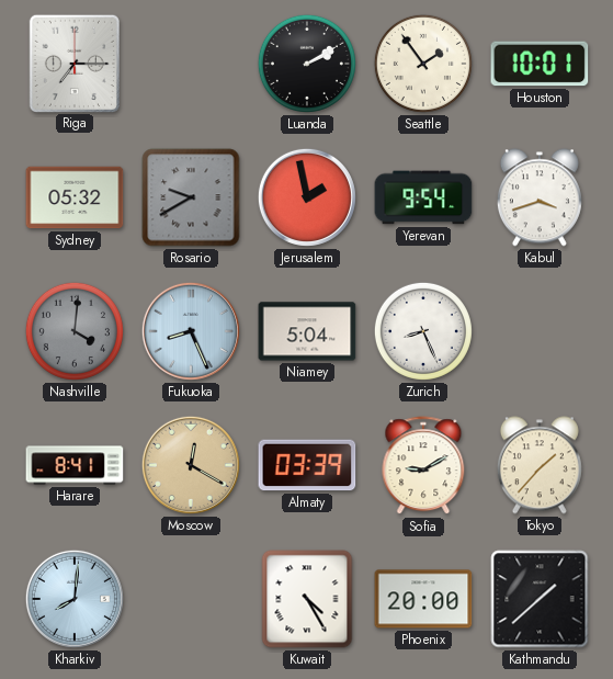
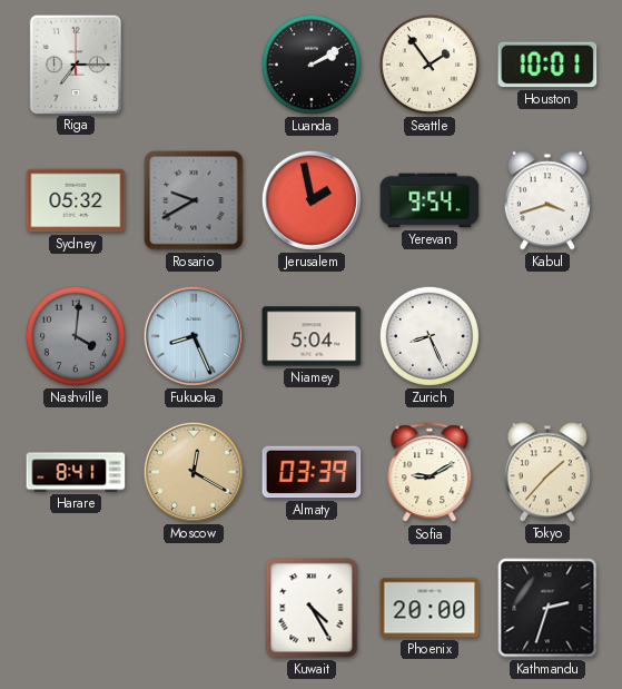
Kharkiv: 8:01 -> none (75, 599)
Kathmandu: 1:38 -> 2:33 (547, 608)
